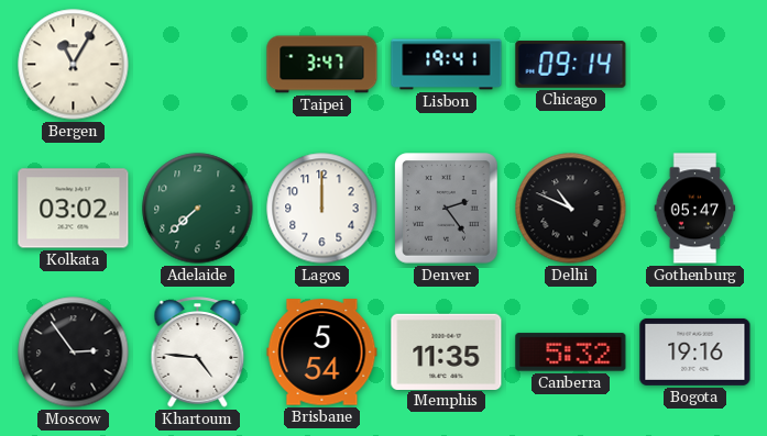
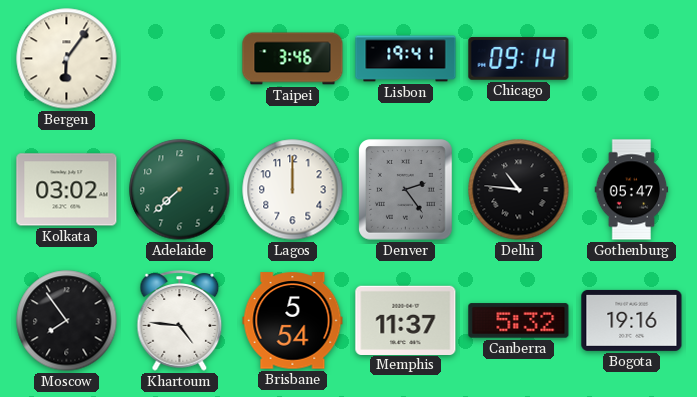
Bergen: 11:05 -> 6:06 (67, 59)
Taipei: 3:47 -> 3:46 (293, 59)
Delhi: 10:49 -> 10:46 (519, 190)
Moscow: 2:54 -> 7:54 (67, 321)
Memphis: 11:35 -> 11:37 (406, 320)
